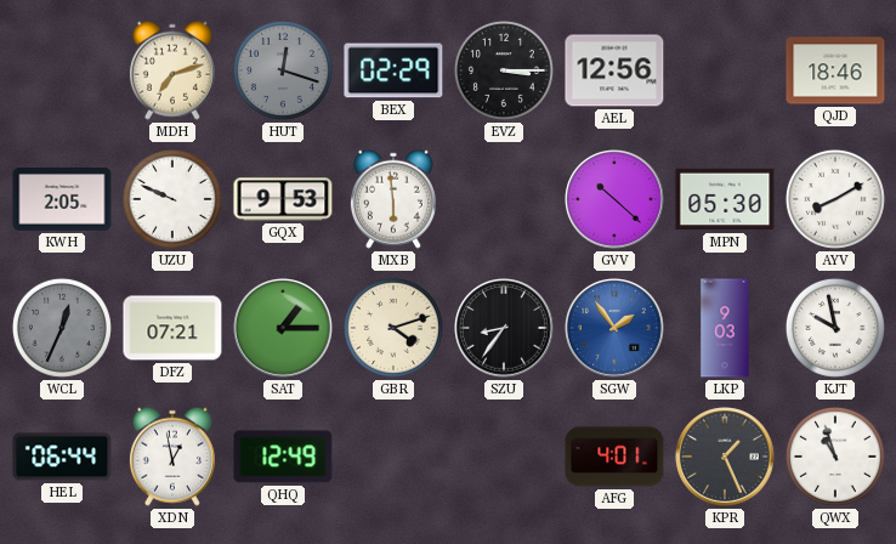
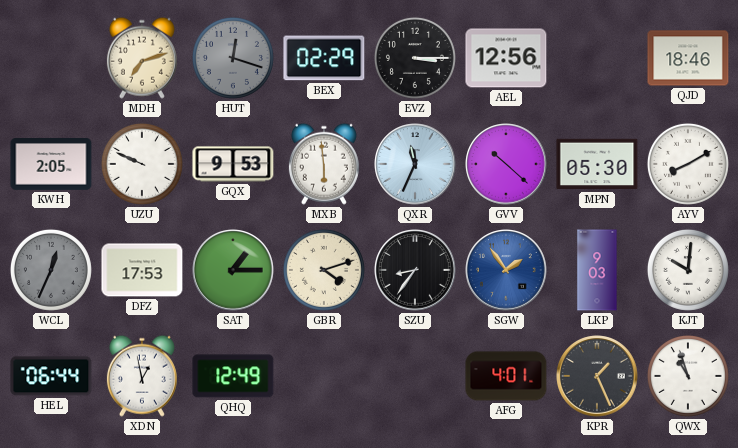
QXR: none -> 11:34 (415, 164)
DFZ: 07:21 -> 17:53 (142, 270)
KJT: 9:58 -> 10:01 (688, 270)
